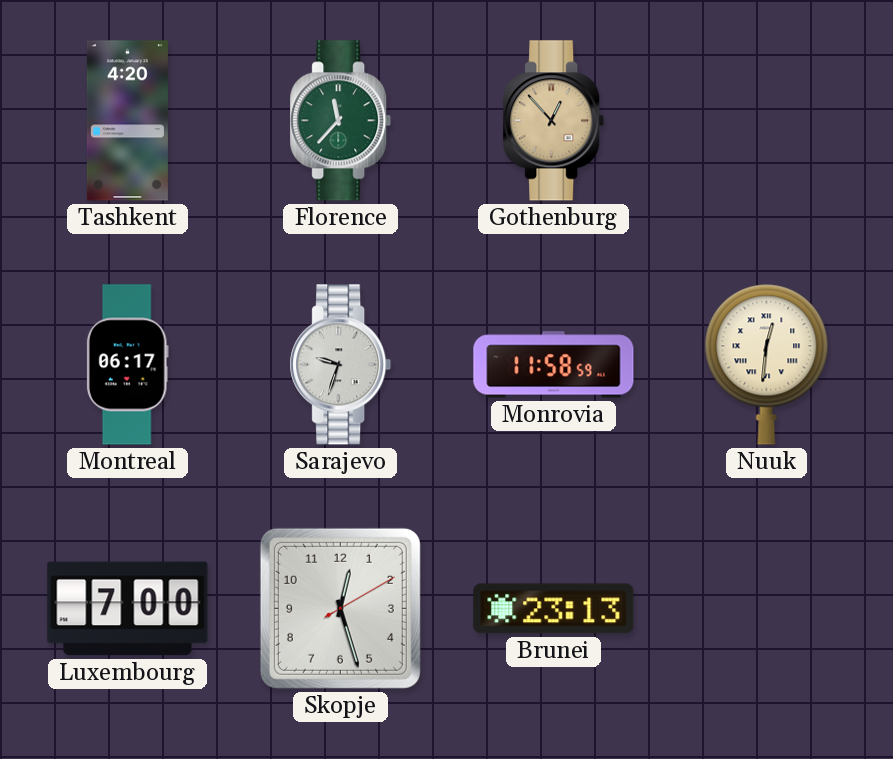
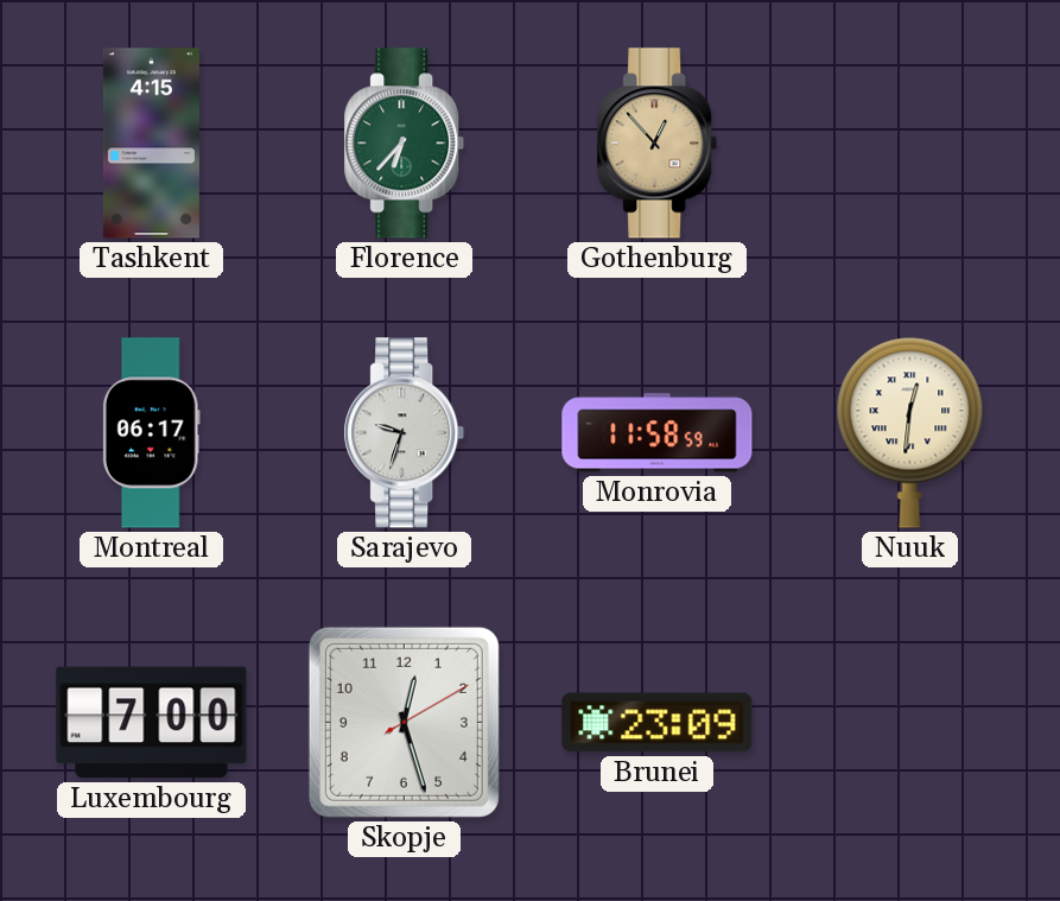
Tashkent: 4:20 -> 4:15 (151, 144)
Florence: 11:37 -> 6:37 (405, 144)
Brunei: 23:13 -> 23:09 (658, 723)
